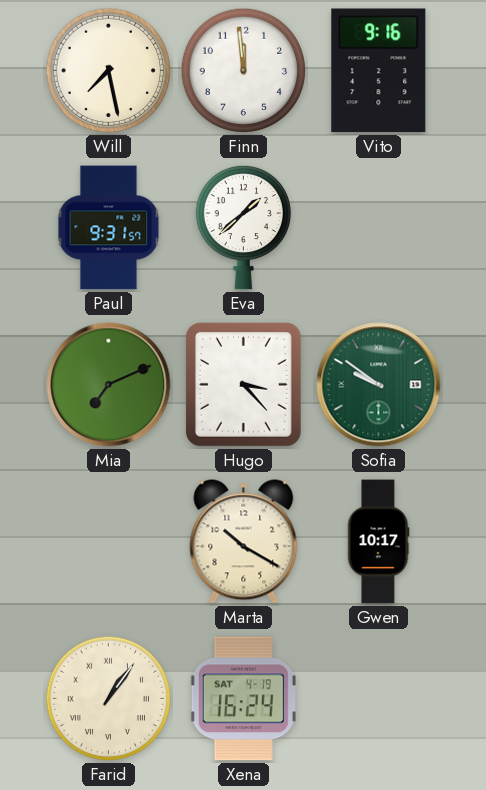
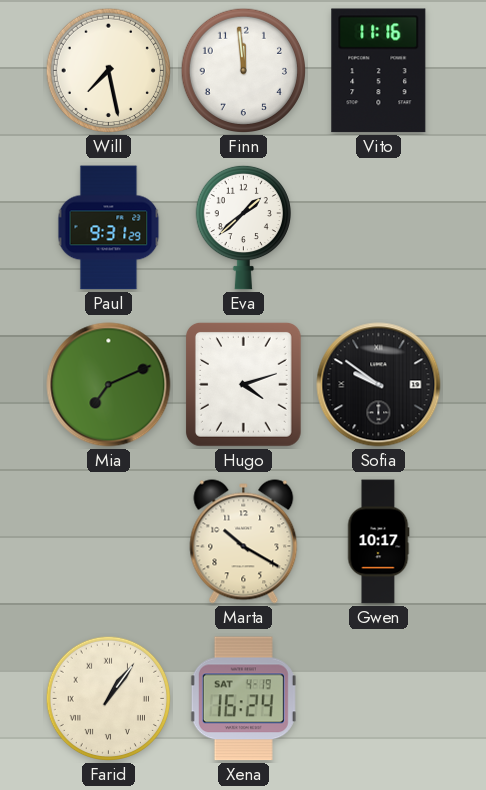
Vito: 9:16 -> 11:16 (379, 71)
Paul: 9:31:57 -> 9:31:29 (109, 228)
Hugo: 3:23 -> 4:12 (243, 385)
Sofia dial: green -> black (379, 385)
